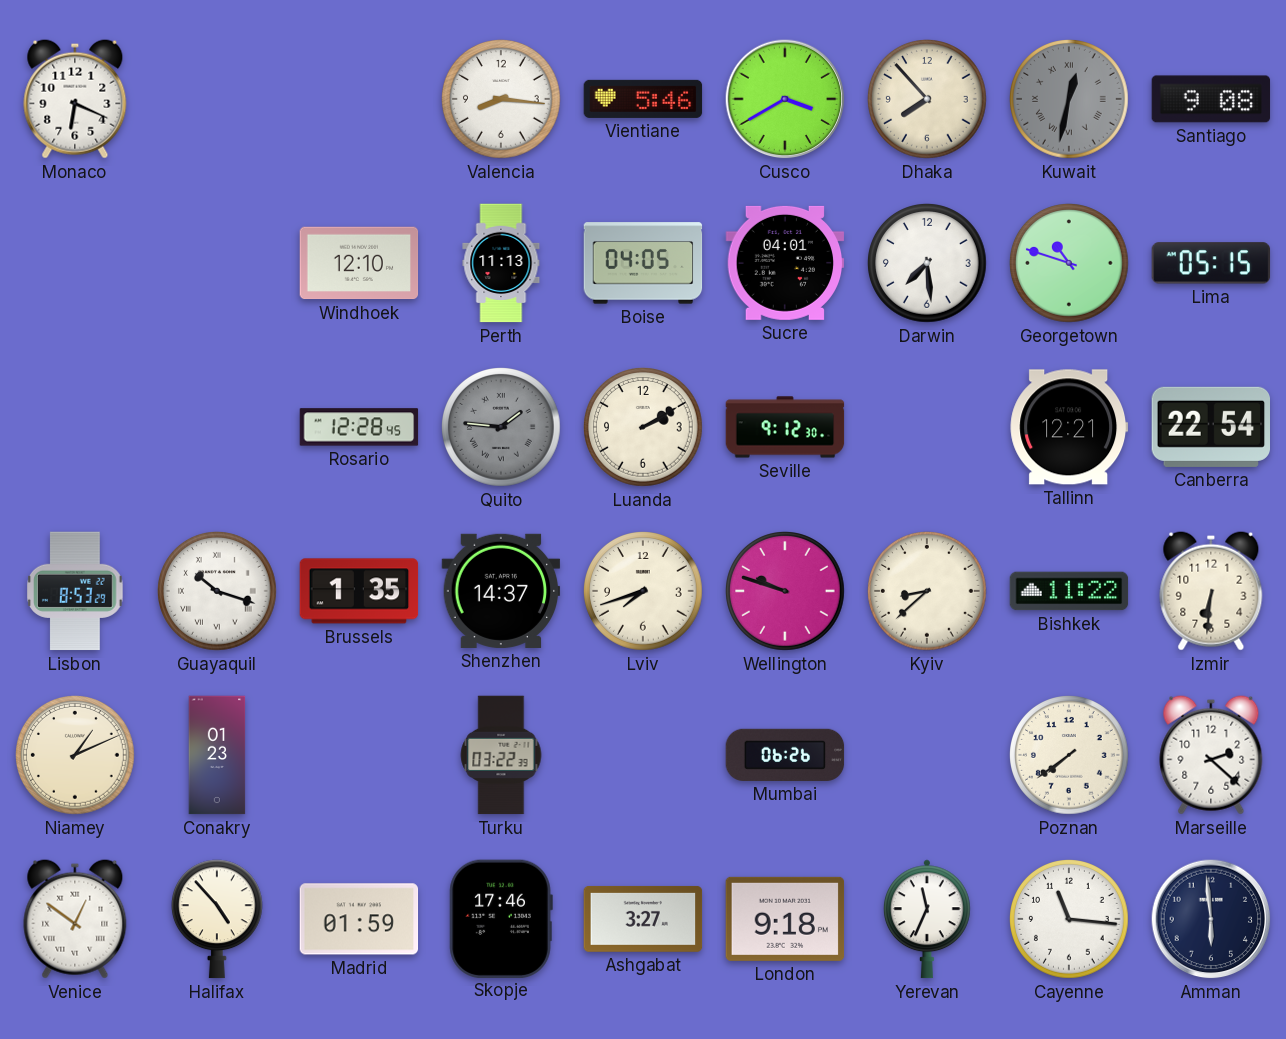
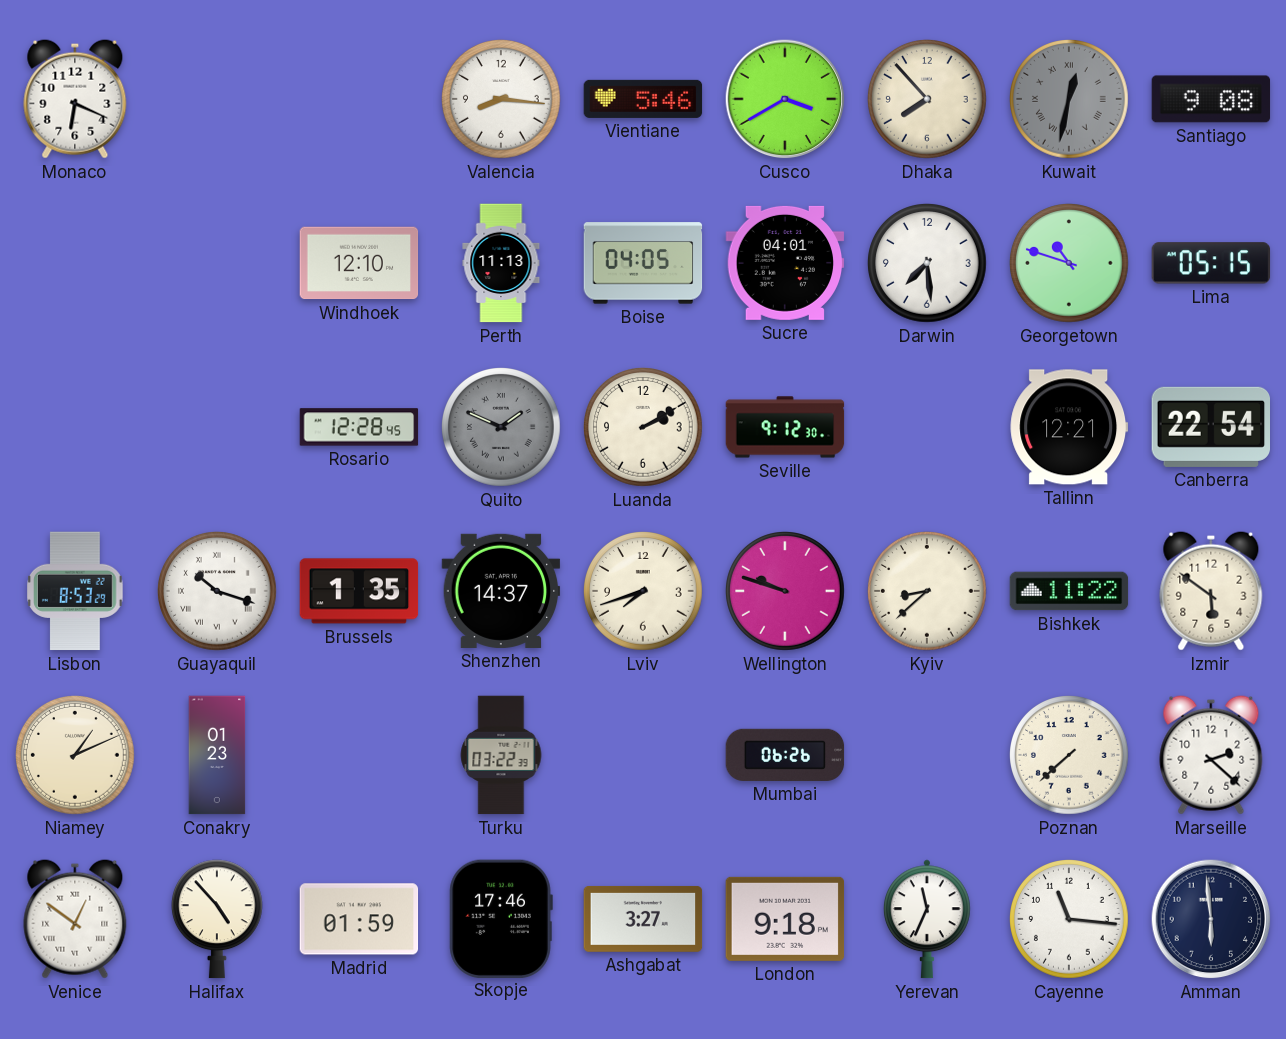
Quito: 1:46 -> 1:49 (502, 428)
Izmir: 6:31 -> 5:51 (1211, 591)
Poznan: 7:39 -> 7:38 (1070, 756)
